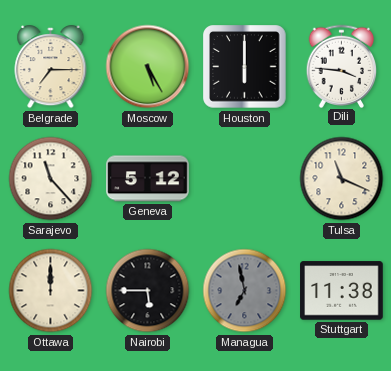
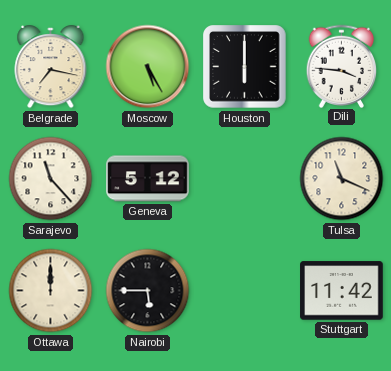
Belgrade: 7:15 -> 7:17 (51, 68)
Managua: 6:58 -> none (245, 291)
Stuttgart: 11:38 -> 11:42 (342, 291)
